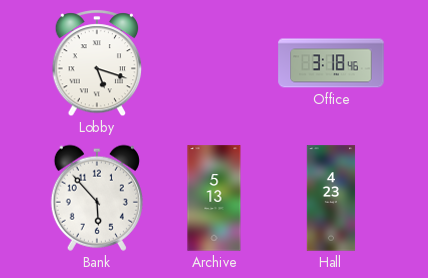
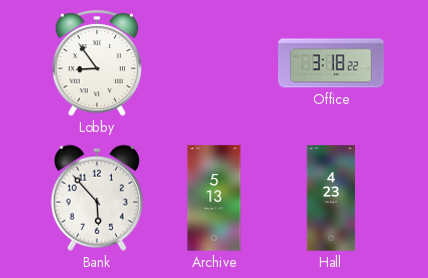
Lobby: 5:18 -> 8:54 (97, 64)
Office: 3:18:46 -> 3:18:22 (331, 63)
